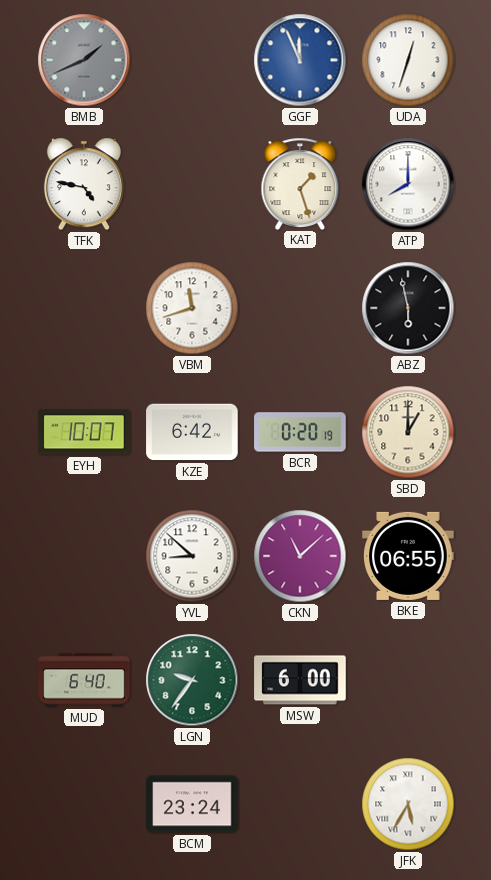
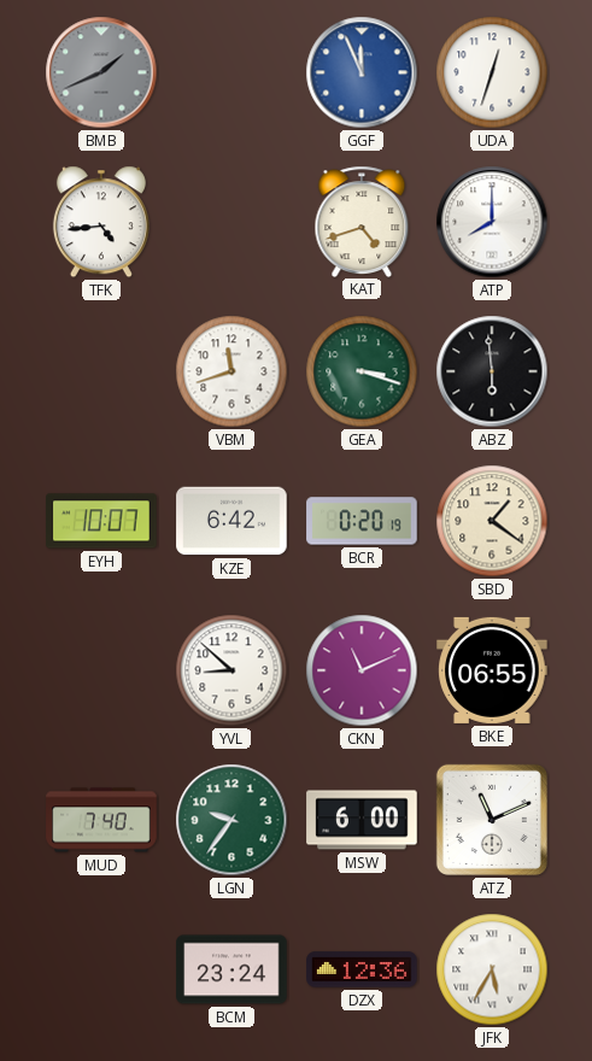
TFK: 4:47 -> 4:44 (101, 222)
KAT: 1:27 -> 4:42 (362, 221)
GEA: none -> 3:18 (362, 371)
ABZ: 5:58 -> 5:59 (492, 371)
SBD: 1:00 -> 1:21 (492, 521)
CKN: 11:08 -> 11:11 (362, 670)
MUD: 6:40 -> 7:40 (101, 820)
ATZ: none -> 11:11 (492, 820)
DZX: none -> 12:36 (362, 969)
